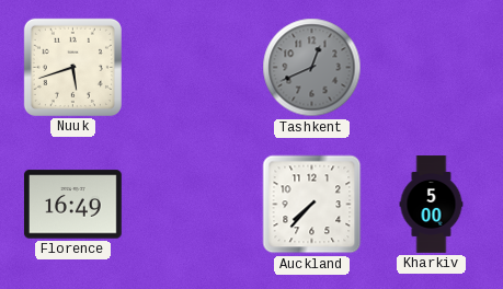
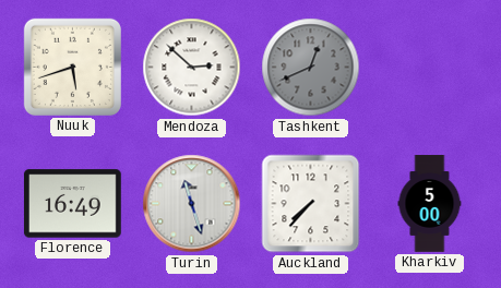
Mendoza: none -> 2:52 (192, 68)
Turin: none -> 11:27 (192, 204)
